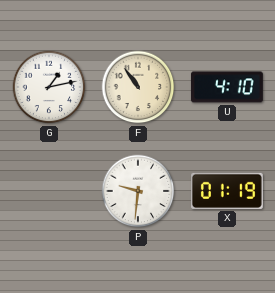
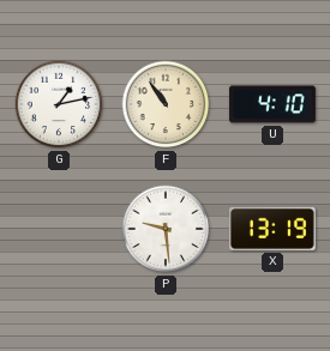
P: 9:31 -> 9:29 (166, 229)
X: 01:19 -> 13:19 (272, 229)
